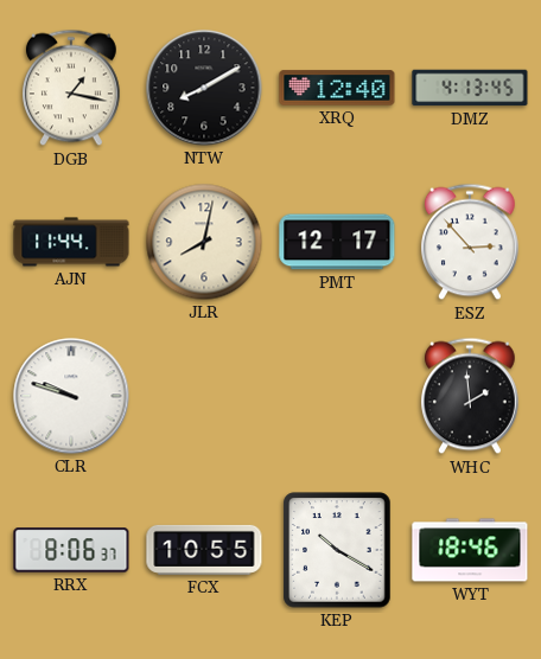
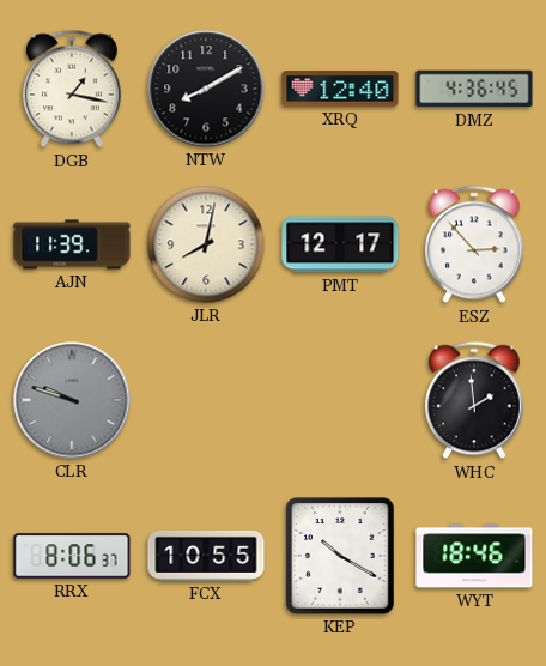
DMZ: 4:13 -> 4:36 (474, 89)
AJN: 11:44 -> 11:39 (72, 244)
CLR dial: white -> grey (72, 400)
